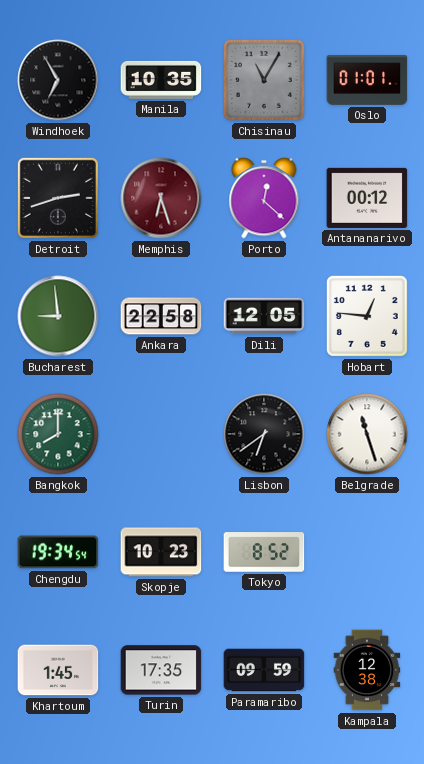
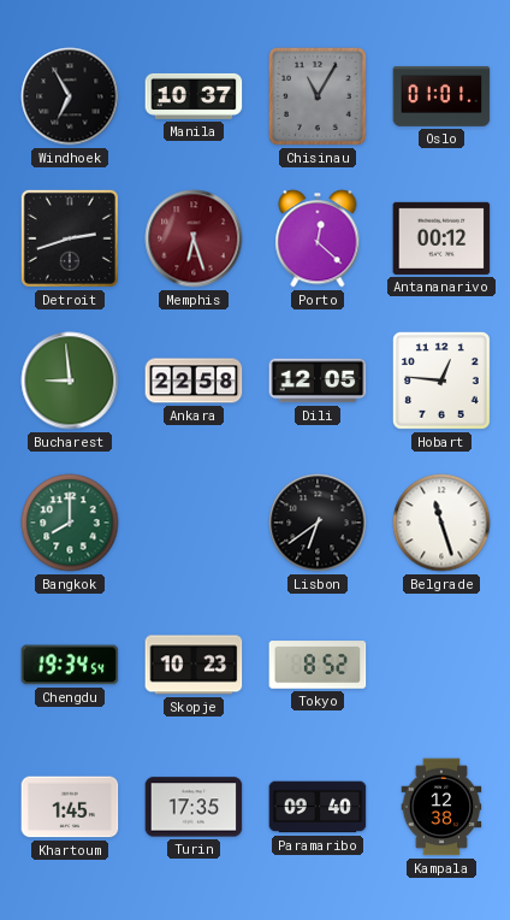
Manila: 10:35 -> 10:37 (194, 96)
Paramaribo: 09:59 -> 09:40 (318, 807)
